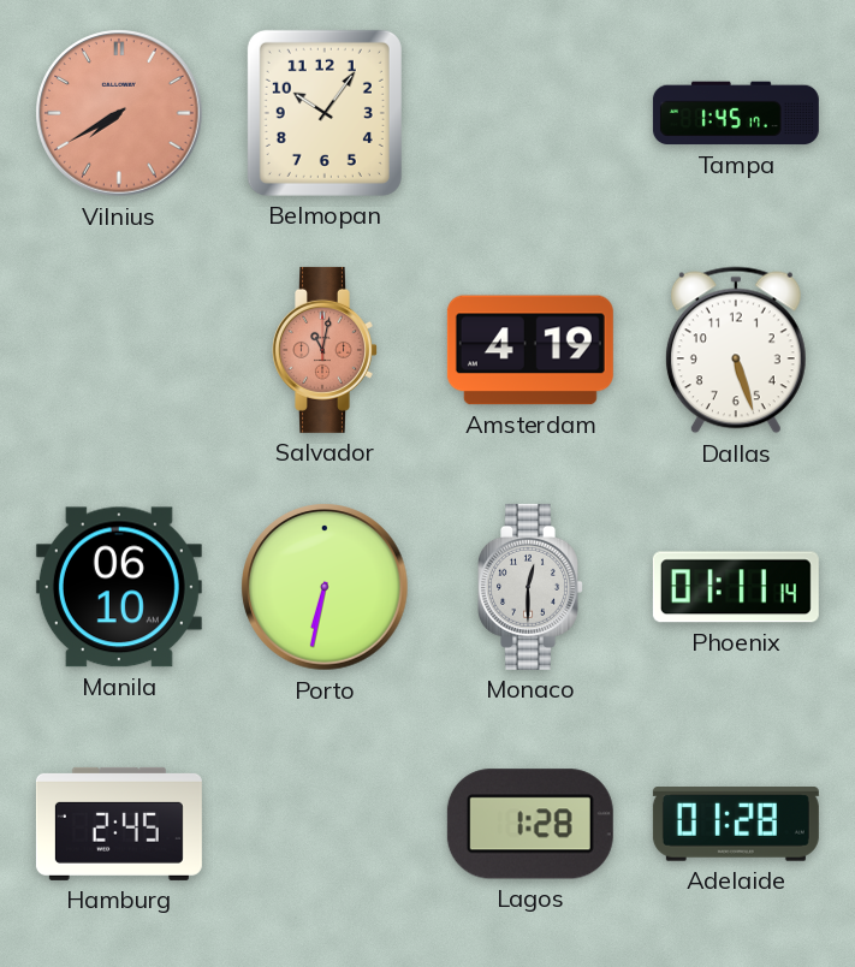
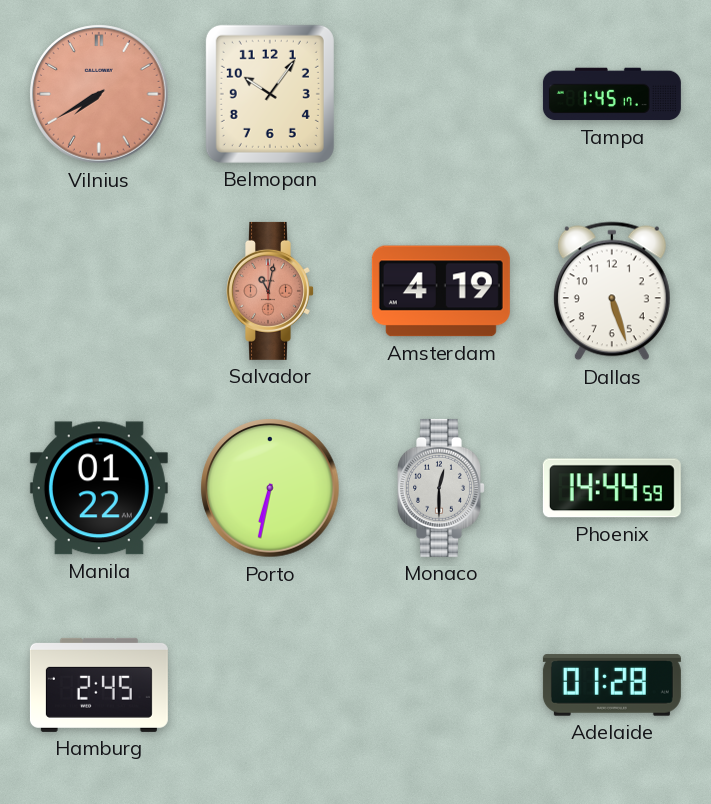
Manila: 06:10 -> 01:22 (99, 488)
Phoenix: 01:11 -> 14:44 (612, 488)
Lagos: 1:28 -> none (530, 824)
